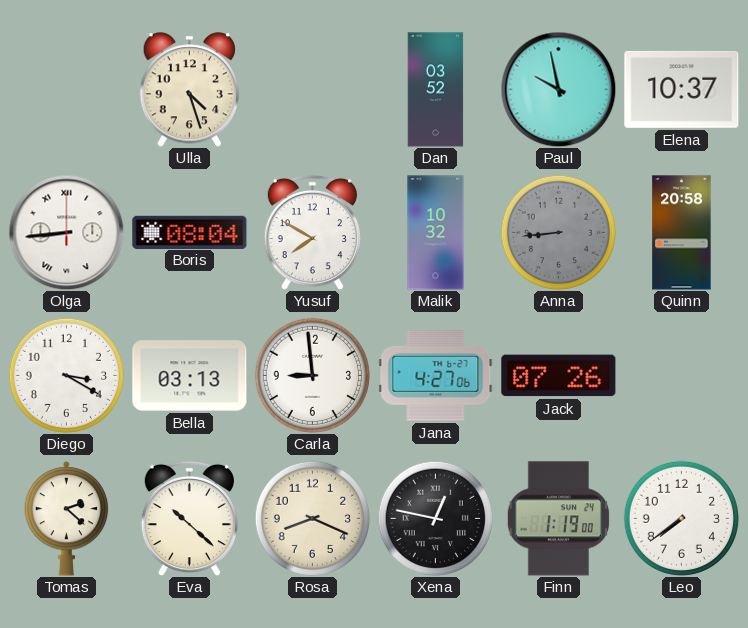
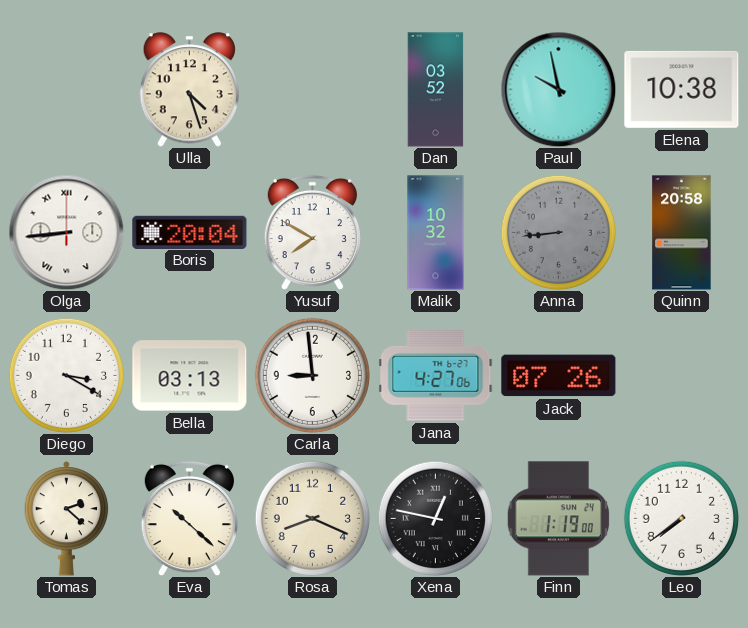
Elena: 10:37 -> 10:38 (682, 89)
Boris: 08:04 -> 20:04 (190, 232)
